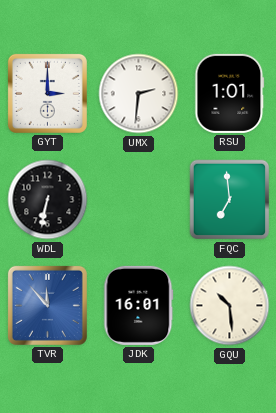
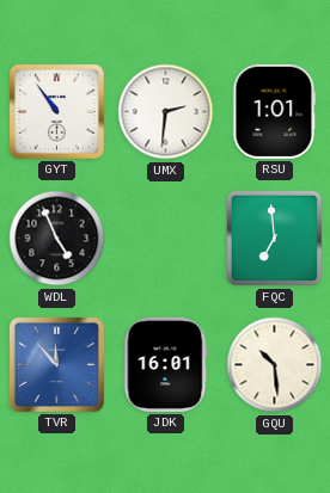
GYT: 3:00 -> 10:54 (56, 111)
WDL: 6:32 -> 4:56 (57, 239)
